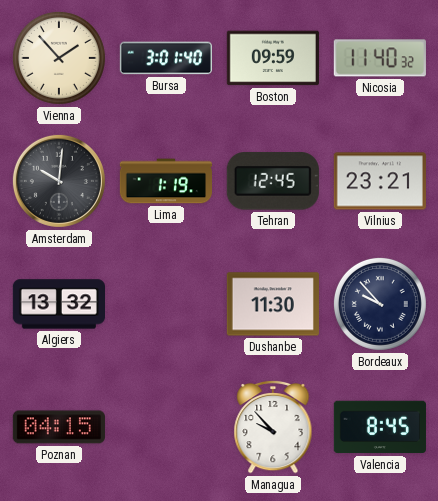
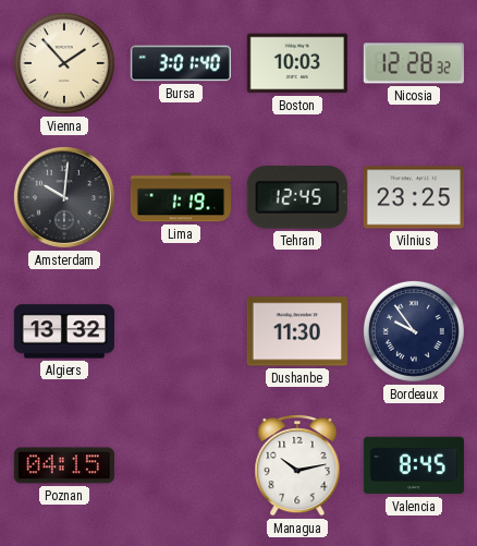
Boston: 09:59 -> 10:03 (297, 63)
Nicosia: 11:40 -> 12:28 (414, 63)
Vilnius: 23:21 -> 23:25 (414, 197)
Bordeaux: 9:53 -> 9:54 (414, 331)
Managua: 9:53 -> 10:13 (297, 465)
